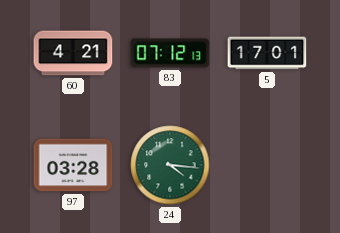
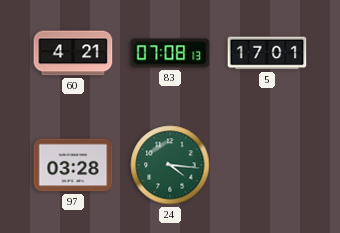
83: 07:12 -> 07:08 (170, 53)
